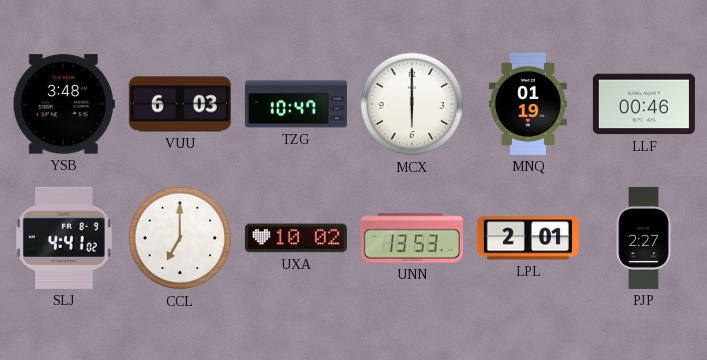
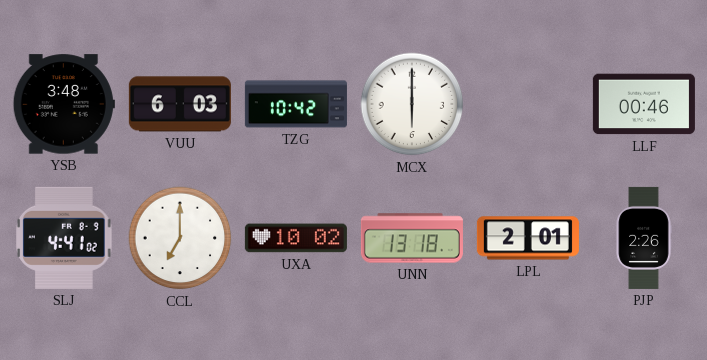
TZG: 10:47 -> 10:42 (296, 104)
MNQ: 01:19 -> none (528, 104)
UNN: 13:53 -> 13:18 (412, 238)
PJP: 2:27 -> 2:26 (644, 238)
